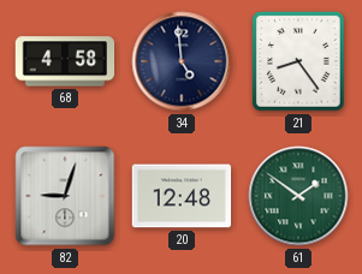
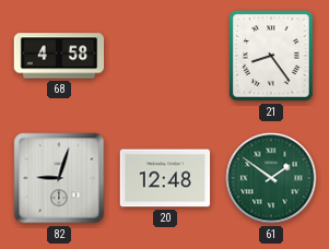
34: 4:59 -> none (182, 61)
